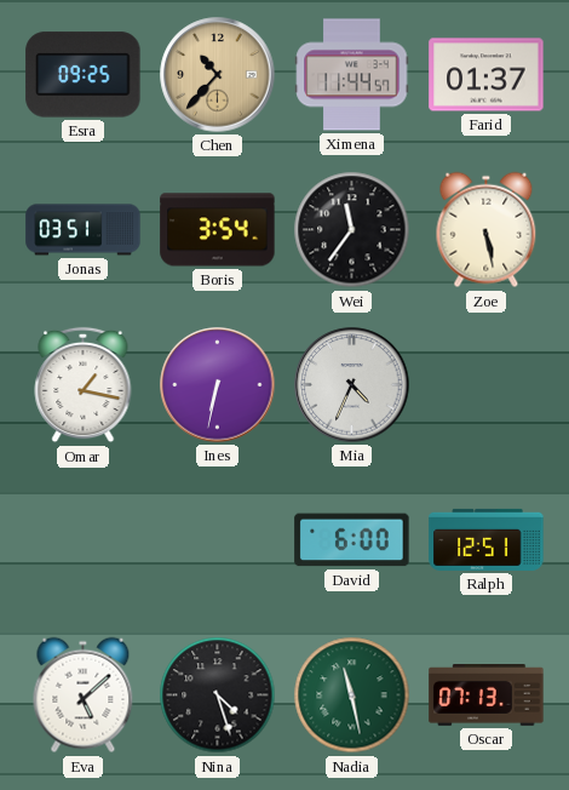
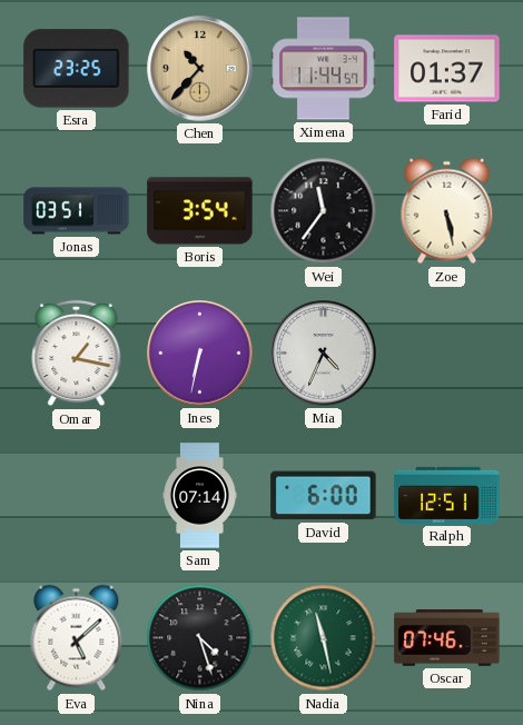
Esra: 09:25 -> 23:25 (77, 69)
Sam: none -> 07:14 (200, 496)
Oscar: 07:13 -> 07:46 (447, 638)
